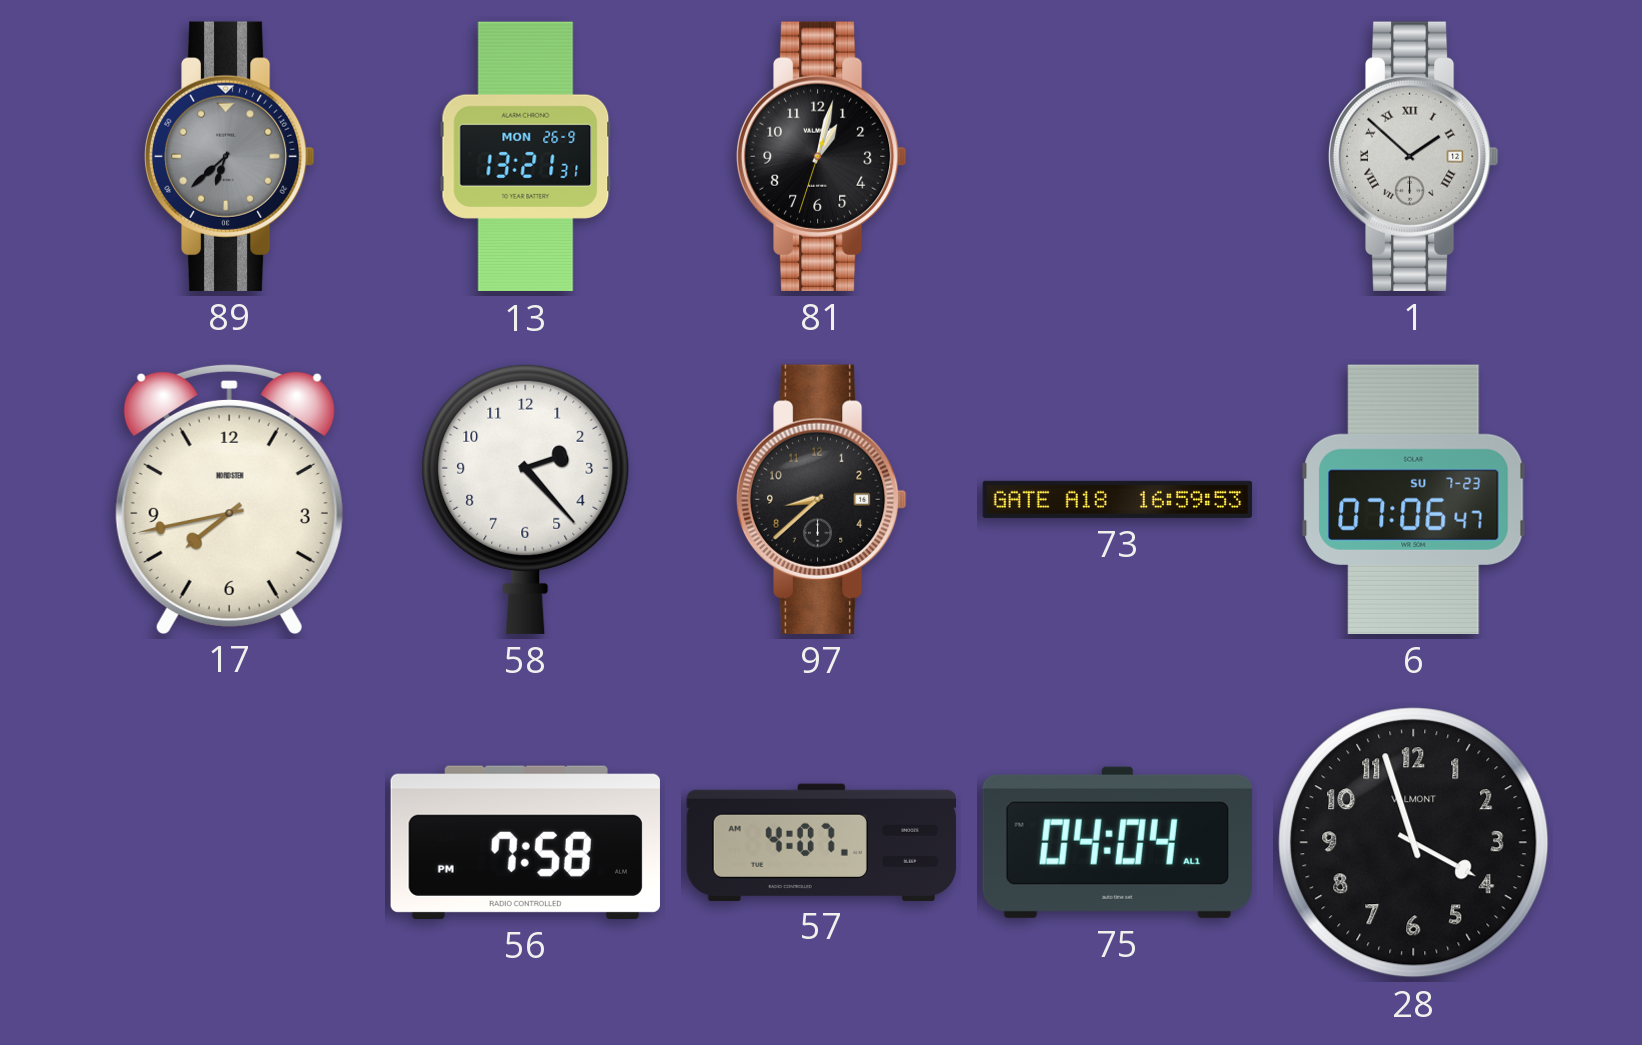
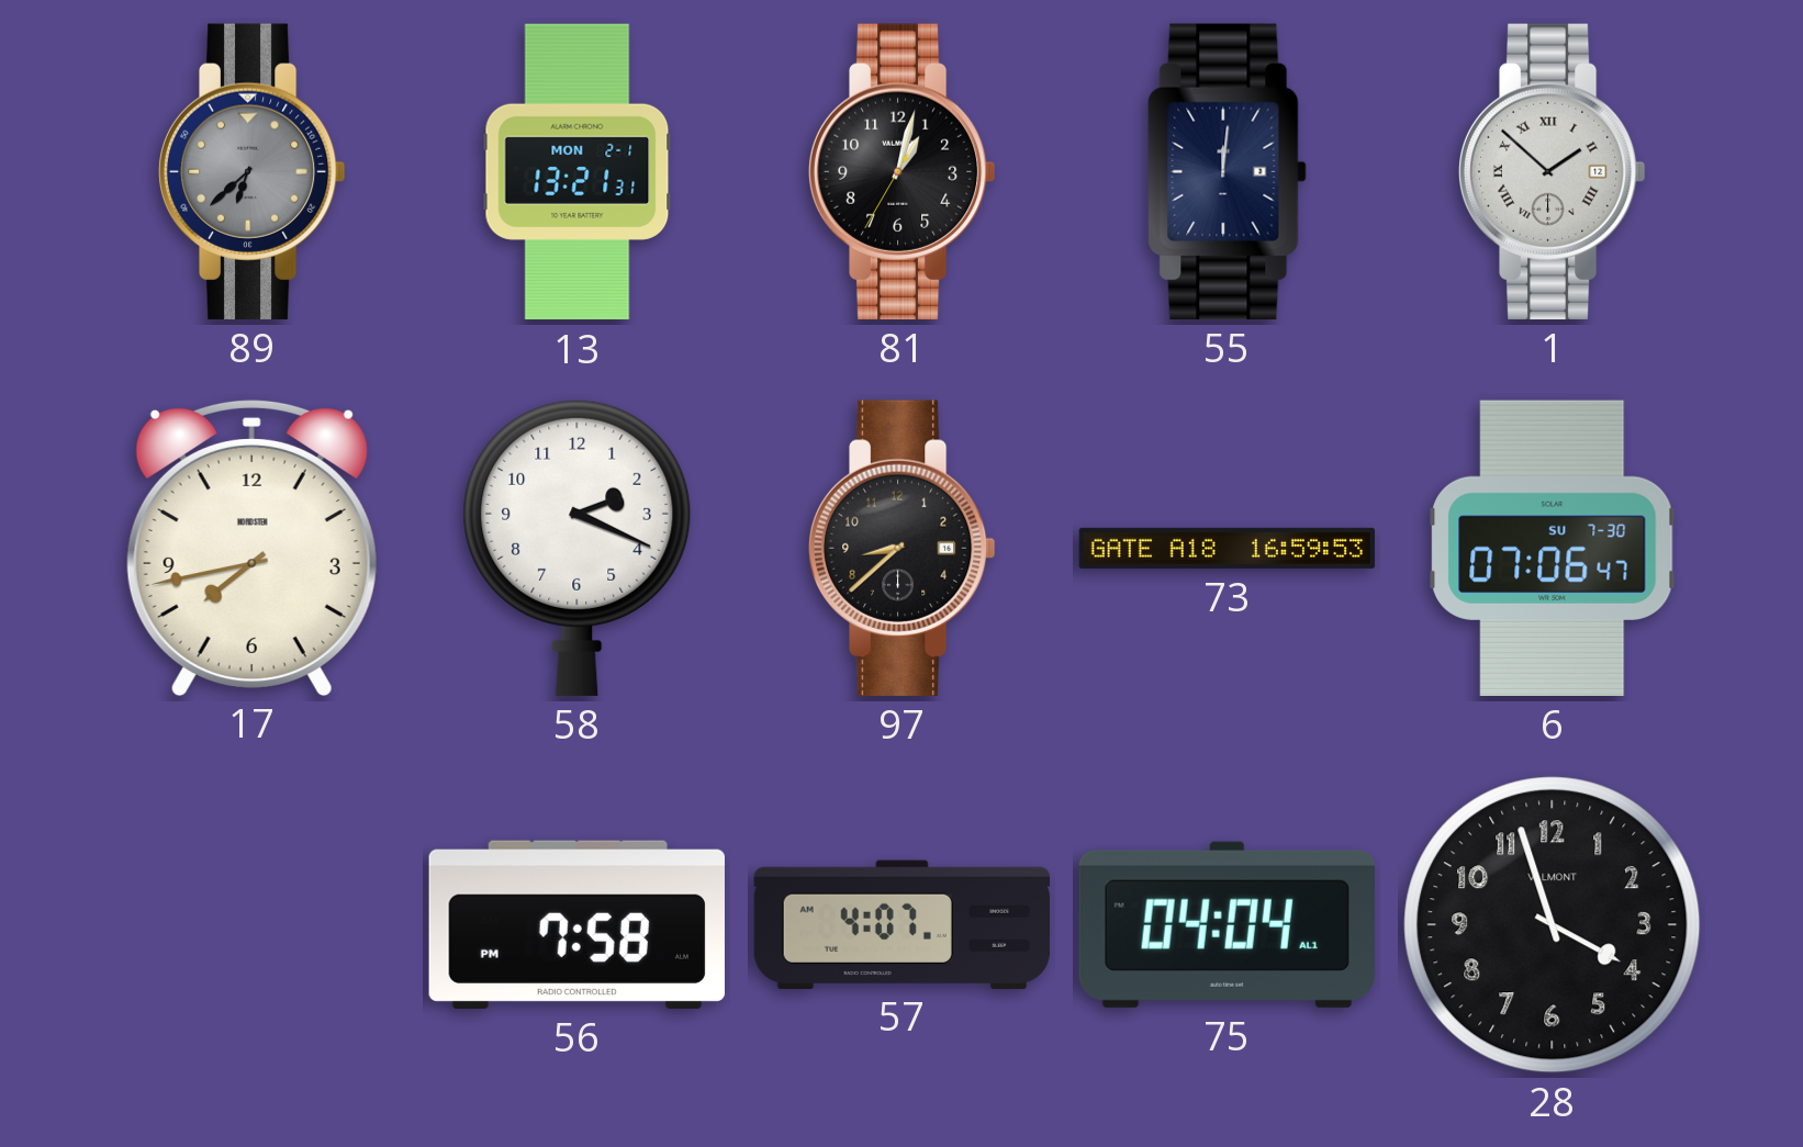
13 date: MON 26-9 -> MON 2-1 (578, 172)
81: 1:02:33 -> 1:02:35 (901, 171)
55: none -> 12:01 (1228, 171)
58: 2:23 -> 2:19 (578, 548)
6 date: SU 7-23 -> SU 7-30 (1553, 548)
